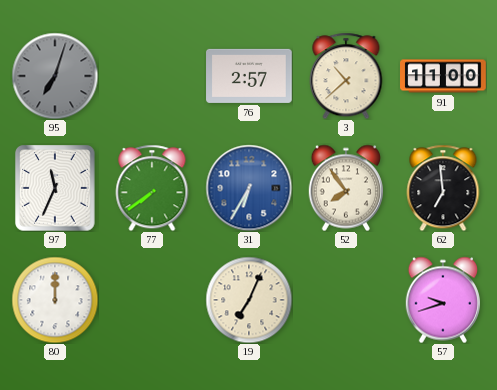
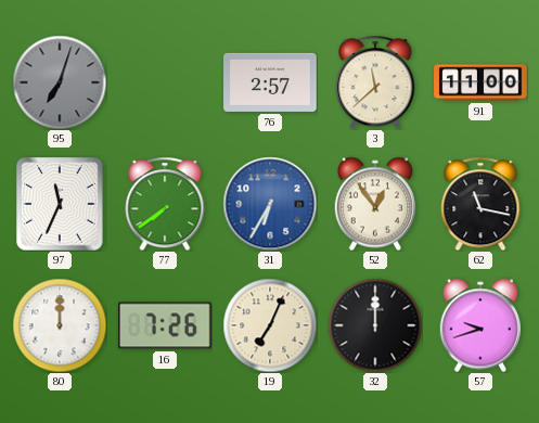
3: 10:38 -> 11:38 (375, 82)
52: 7:54 -> 12:54 (374, 204)
62: 6:59 -> 11:17 (480, 204)
16: none -> 7:26 (166, 325)
32: none -> 12:00 (375, 325)
